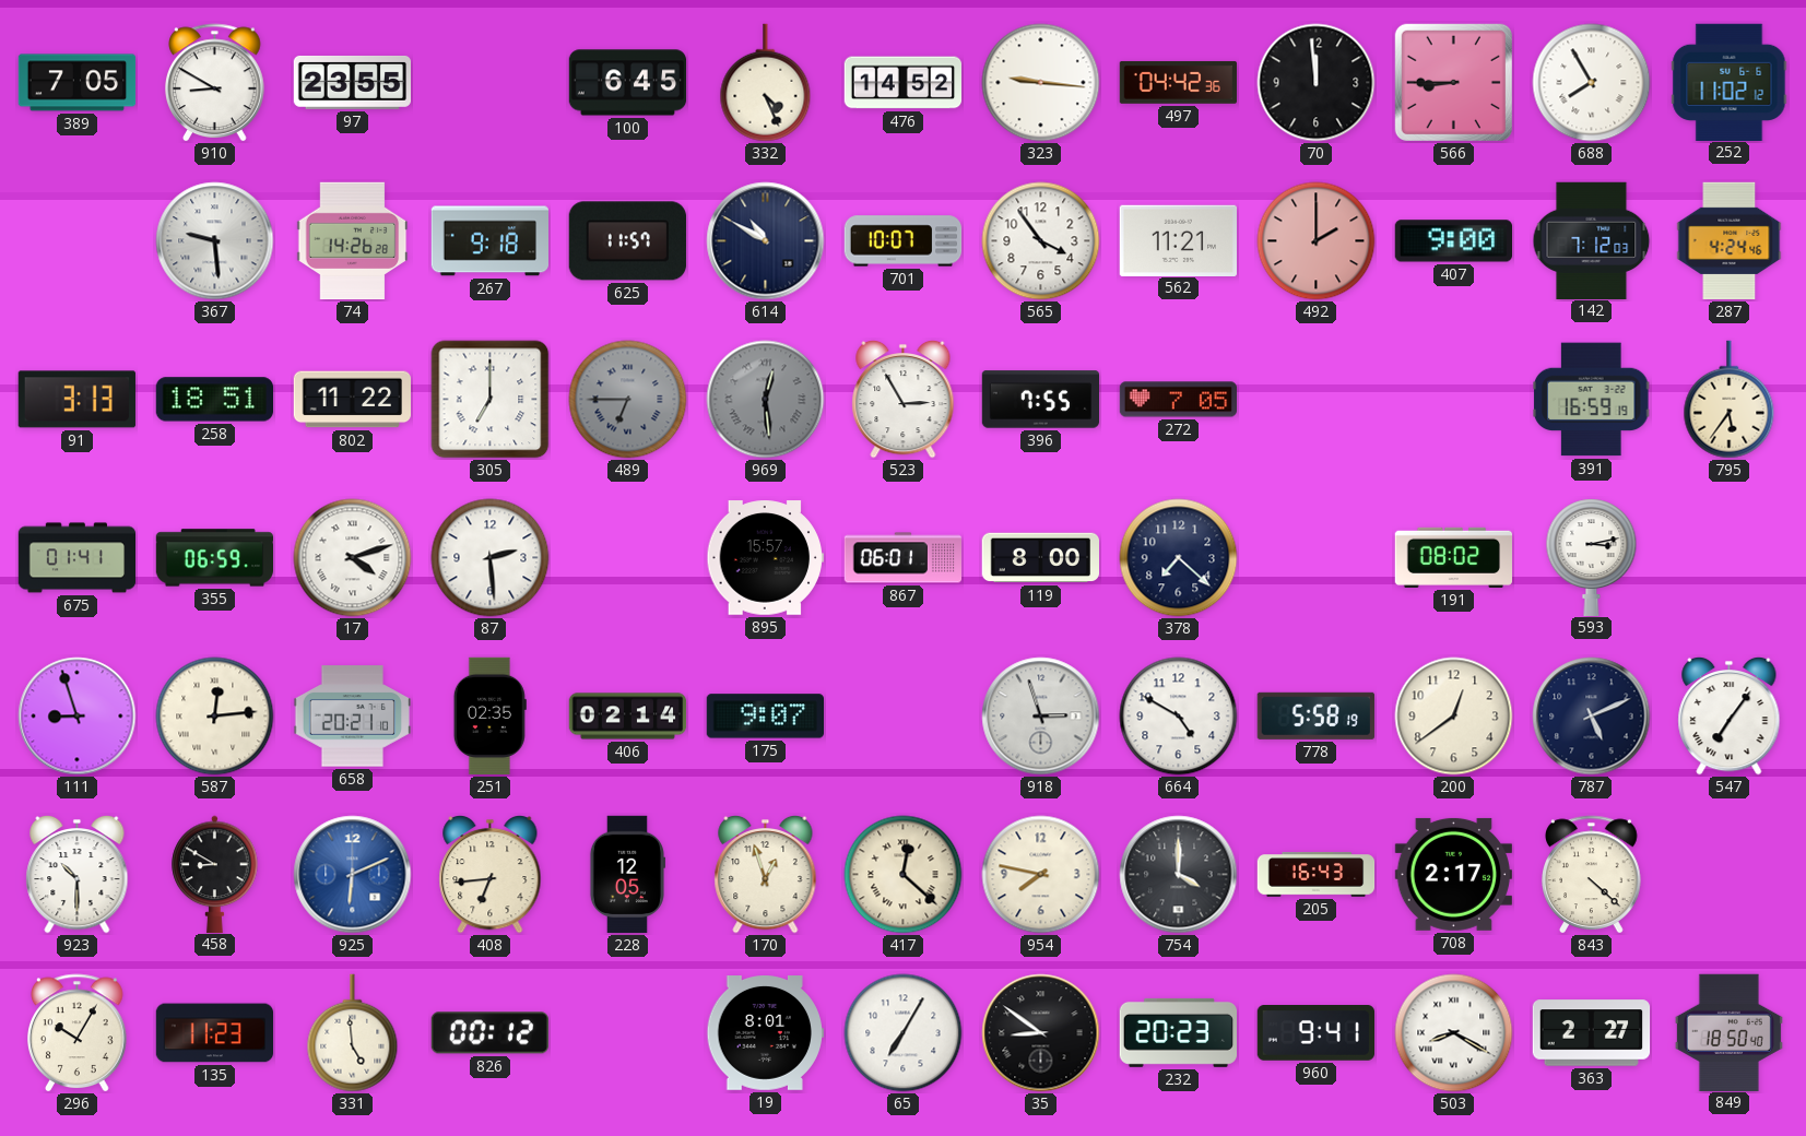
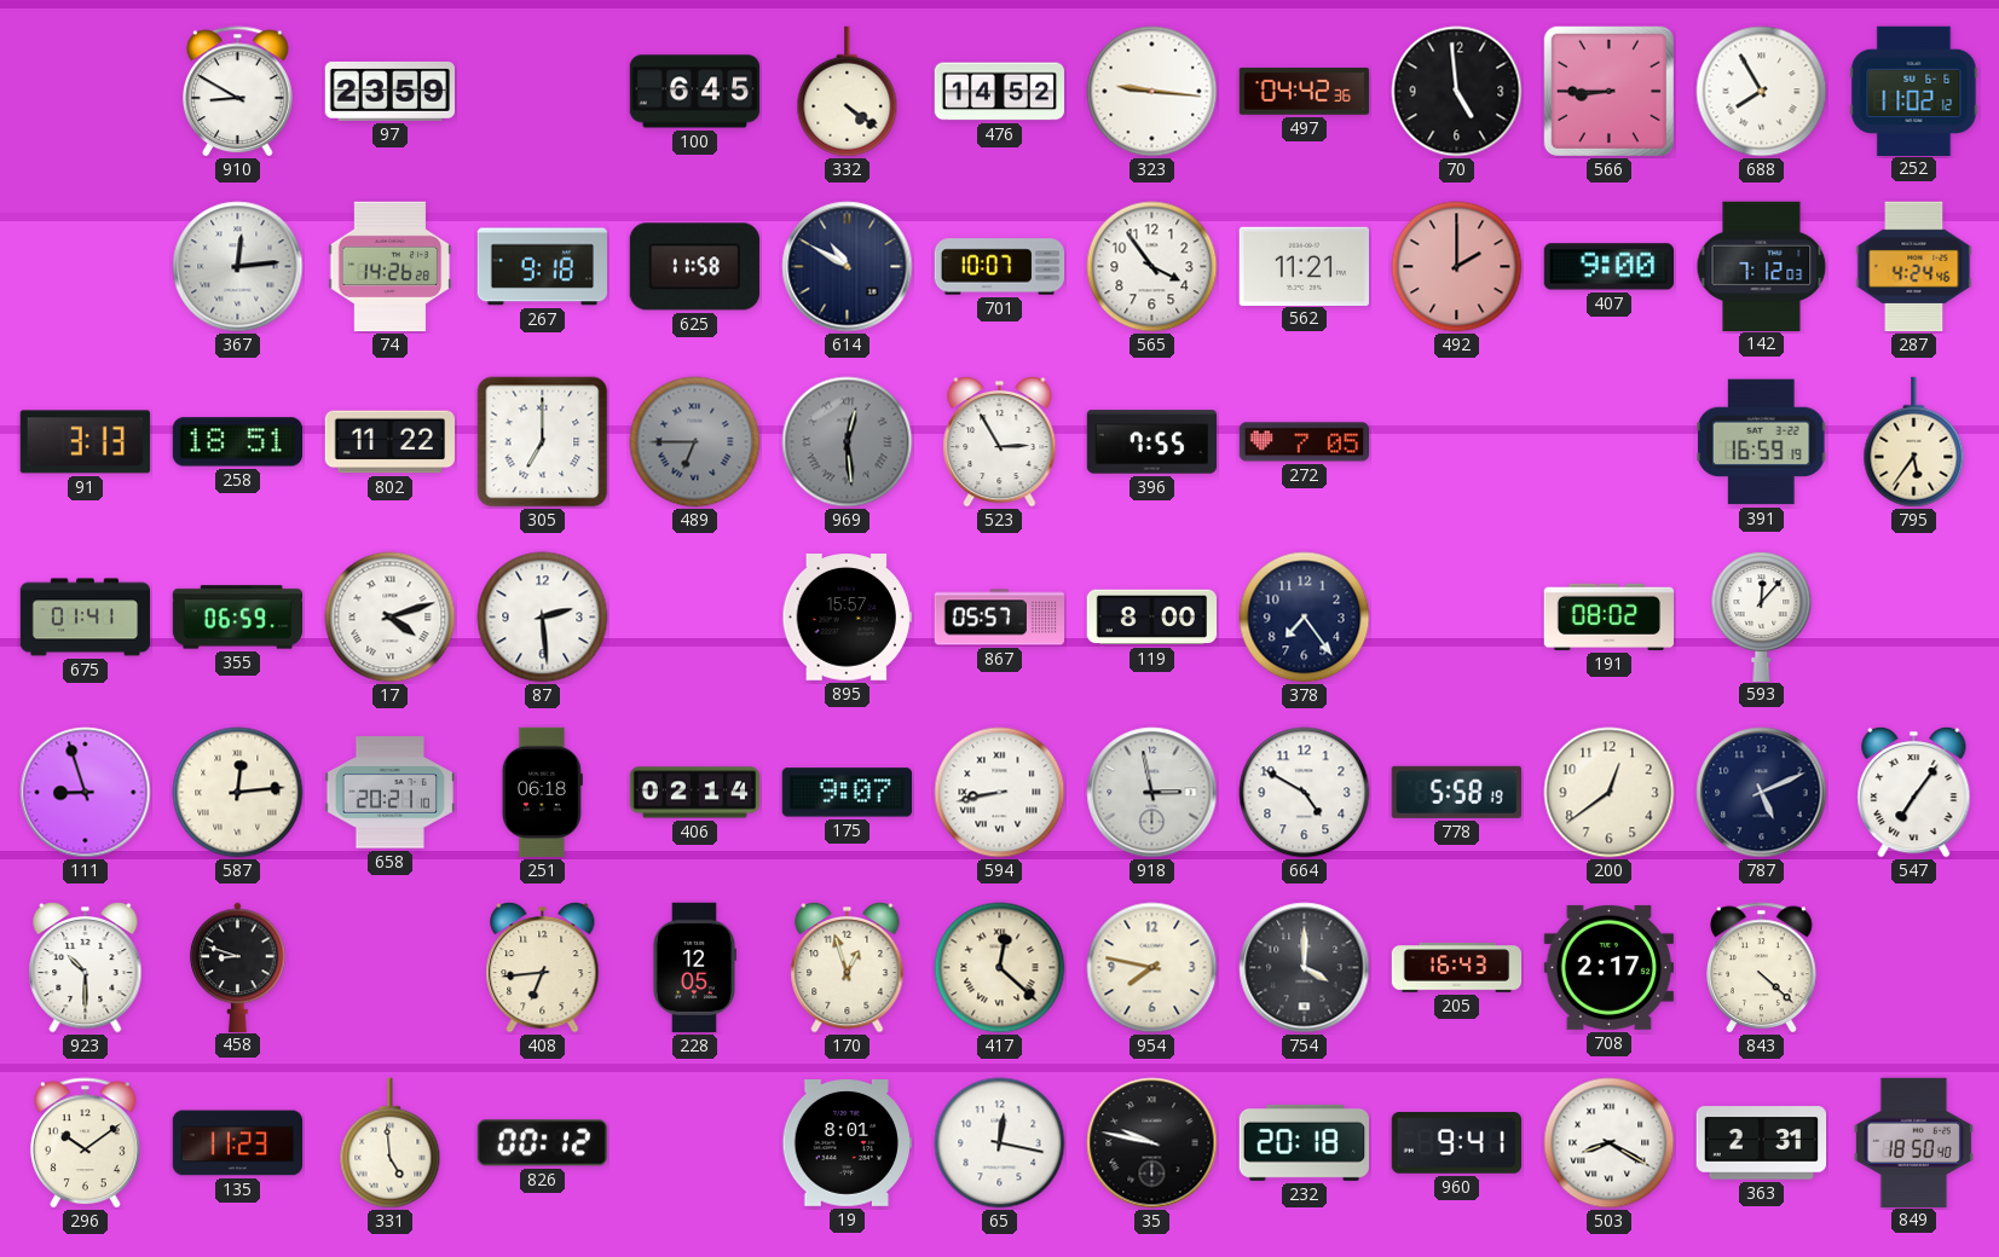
389: 7:05 -> none (78, 83)
97: 23:55 -> 23:59 (389, 91)
332: 4:26 -> 4:21 (848, 92)
70: 11:59 -> 4:59 (1457, 92)
367: 9:29 -> 12:14 (238, 267)
625: 11:57 -> 11:58 (694, 267)
867: 06:01 -> 05:57 (1000, 618)
378: 7:22 -> 7:24 (1305, 618)
593: 3:13 -> 12:07 (1762, 616)
251: 02:35 -> 06:18 (542, 793)
594: none -> 8:43 (1000, 793)
918: 2:57 -> 2:58 (1152, 793)
458: 8:50 -> 8:48 (238, 967)
925: 6:11 -> none (353, 875)
296: 10:05 -> 10:09 (86, 1143)
65: 7:05 -> 12:17 (1000, 1143)
35: 8:51 -> 9:47 (1152, 1143)
232: 20:23 -> 20:18 (1304, 1142)
363: 2:27 -> 2:31 (1762, 1143)
